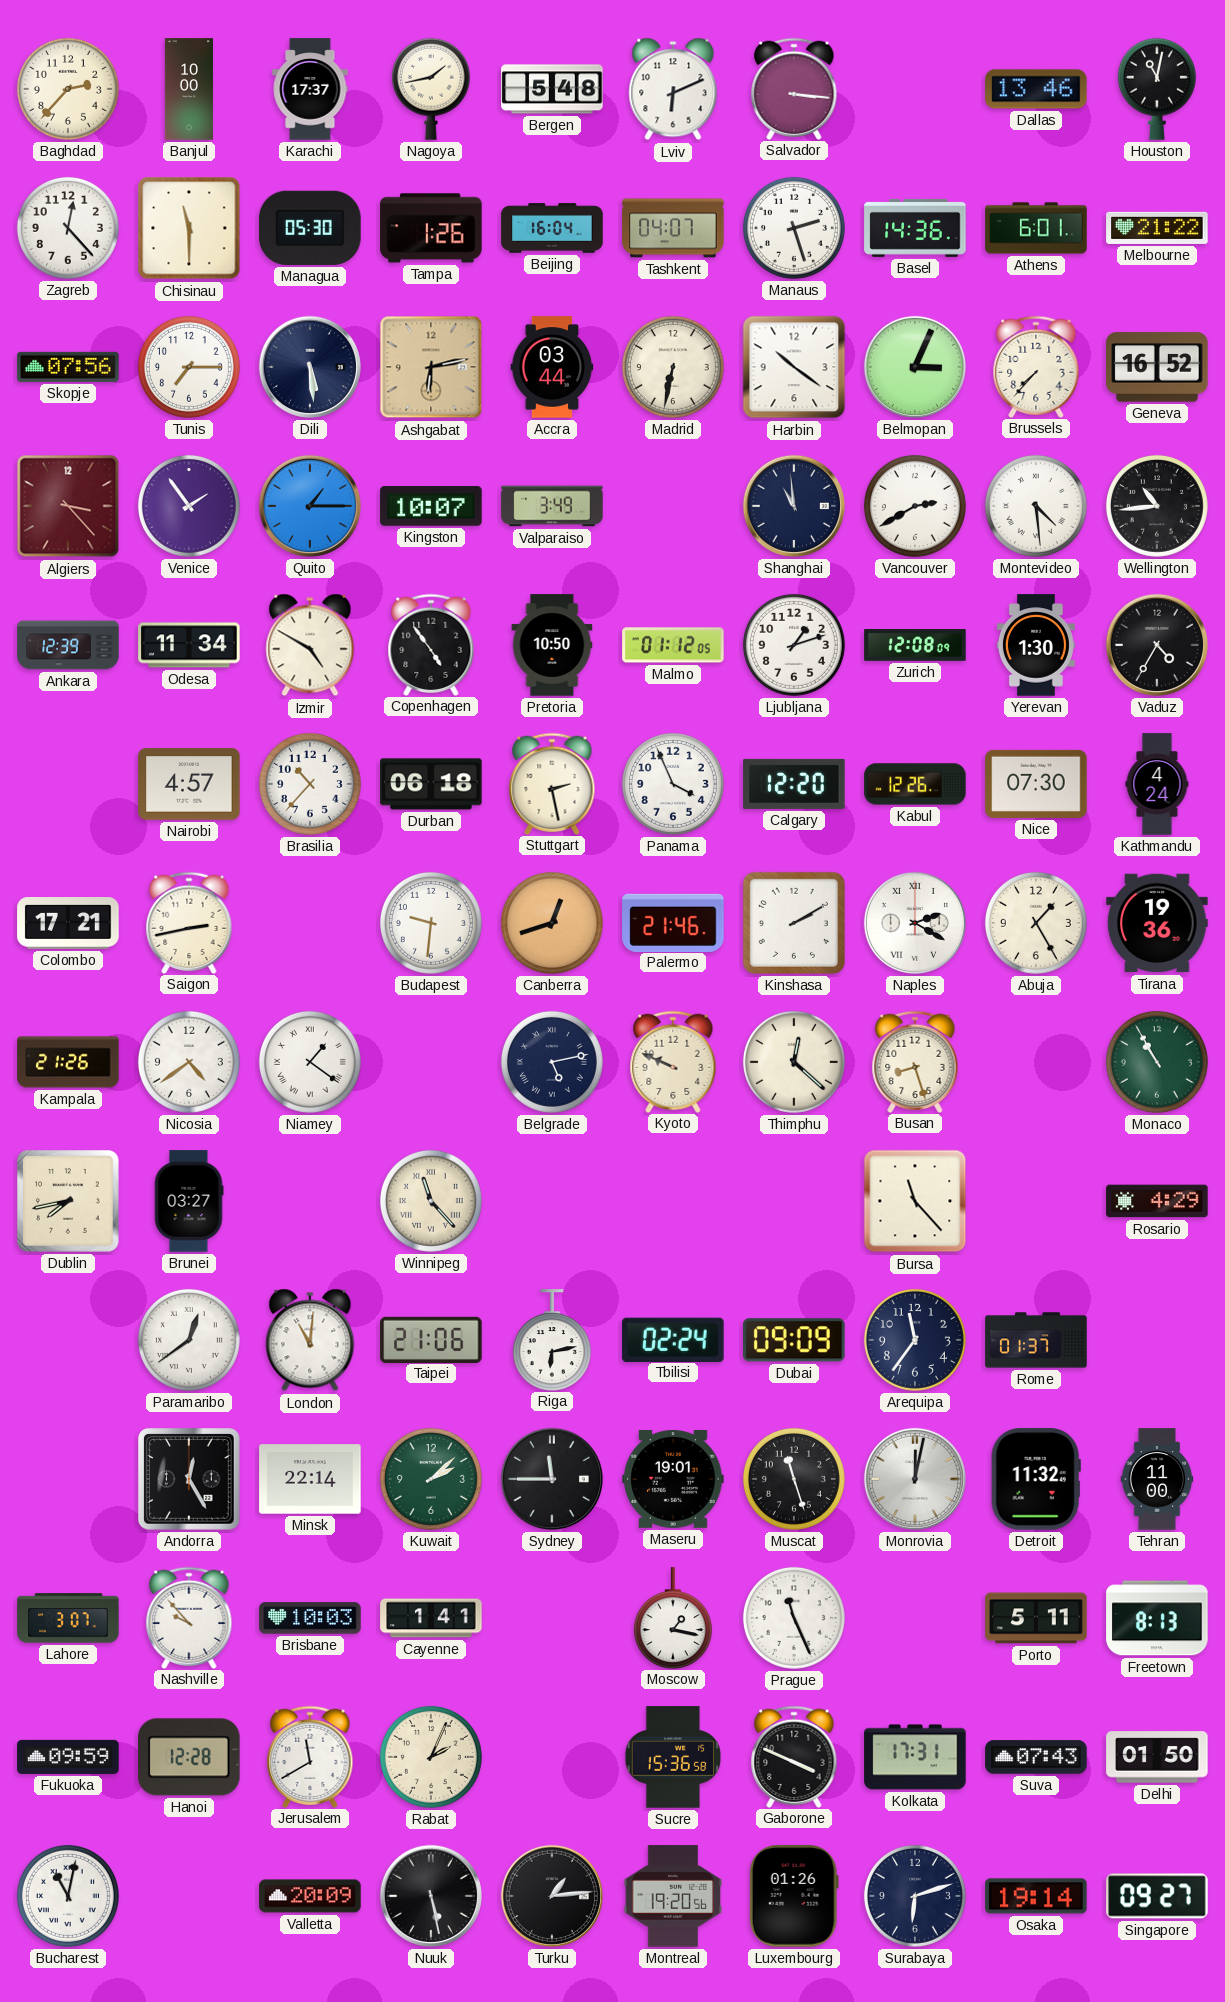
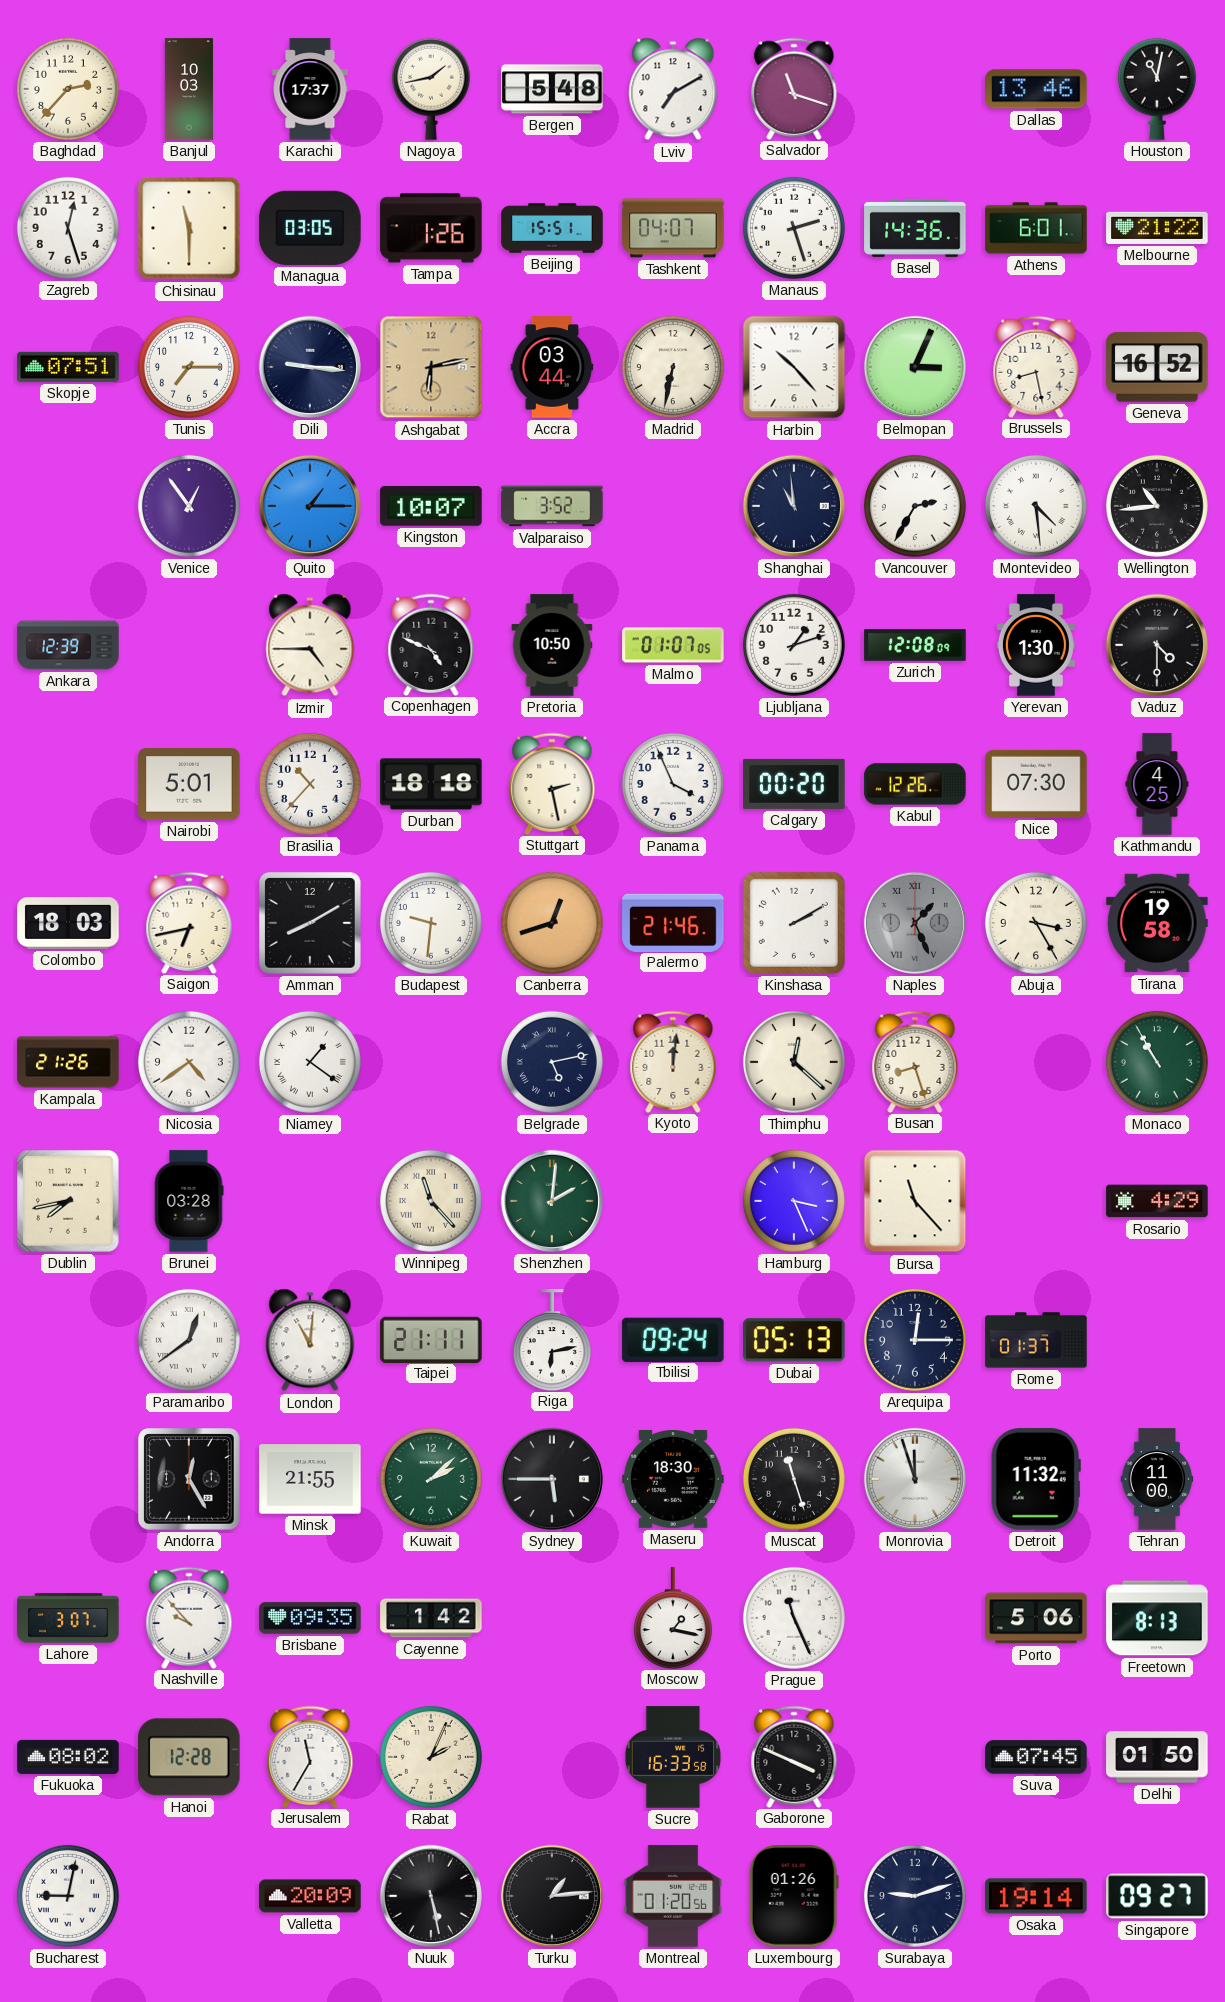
Banjul: 10:00 -> 10:03 (189, 89)
Lviv: 6:11 -> 7:10 (673, 89)
Salvador: 3:16 -> 11:18 (794, 88)
Zagreb: 12:23 -> 12:27 (68, 228)
Managua: 05:30 -> 03:05 (310, 228)
Beijing: 16:04 -> 15:51 (552, 228)
Skopje: 07:56 -> 07:51 (68, 367)
Dili: 5:29 -> 9:16 (310, 367)
Harbin: 10:21 -> 10:23 (794, 367)
Brussels: 7:37 -> 8:28 (1036, 366)
Algiers: 3:23 -> none (68, 506)
Venice: 1:54 -> 12:54 (189, 506)
Valparaiso: 3:49 -> 3:52 (552, 506)
Vancouver: 2:40 -> 2:35 (915, 506)
Odesa: 11:34 -> none (189, 645)
Izmir: 4:50 -> 4:45 (310, 645)
Copenhagen: 4:54 -> 4:49 (431, 644)
Malmo: 01:12 -> 01:07 (673, 645)
Vaduz: 4:35 -> 4:30 (1157, 645)
Nairobi: 4:57 -> 5:01 (189, 784)
Durban: 06:18 -> 18:18 (431, 784)
Calgary: 12:20 -> 00:20 (794, 784)
Kathmandu: 4:24 -> 4:25 (1157, 784)
Colombo: 17:21 -> 18:03 (68, 924)
Saigon: 2:43 -> 6:43 (189, 922)
Amman: none -> 8:10 (310, 923)
Naples: 2:20 -> 1:26 (915, 923)
Naples dial: white -> grey (915, 923)
Abuja: 1:25 -> 3:25 (1036, 923)
Tirana: 19:36 -> 19:58 (1157, 923)
Kyoto: 9:49 -> 12:01 (673, 1061)
Brunei: 03:27 -> 03:28 (189, 1201)
Shenzhen: none -> 2:01 (552, 1201)
Hamburg: none -> 3:26 (794, 1201)
Taipei: 21:06 -> 21:11 (431, 1339)
Tbilisi: 02:24 -> 09:24 (673, 1339)
Dubai: 09:09 -> 05:13 (795, 1340)
Arequipa: 11:36 -> 12:15 (915, 1340)
Minsk: 22:14 -> 21:55 (310, 1479)
Sydney: 11:45 -> 5:45 (552, 1479)
Maseru: 19:01 -> 18:30 (673, 1480)
Monrovia: 12:02 -> 11:57 (915, 1479)
Brisbane: 10:03 -> 09:35 (310, 1618)
Cayenne: 1:41 -> 1:42 (431, 1618)
Porto: 5:11 -> 5:06 (1036, 1618)
Fukuoka: 09:59 -> 08:02 (68, 1757)
Jerusalem: 11:40 -> 11:35 (310, 1756)
Sucre: 15:36 -> 16:33 (673, 1757)
Kolkata: 17:31 -> none (915, 1757)
Suva: 07:43 -> 07:45 (1036, 1757)
Bucharest: 11:02 -> 9:02 (68, 1896)
Montreal: 19:20 -> 01:20 (673, 1896)
Surabaya: 6:12 -> 9:12 (915, 1896)
